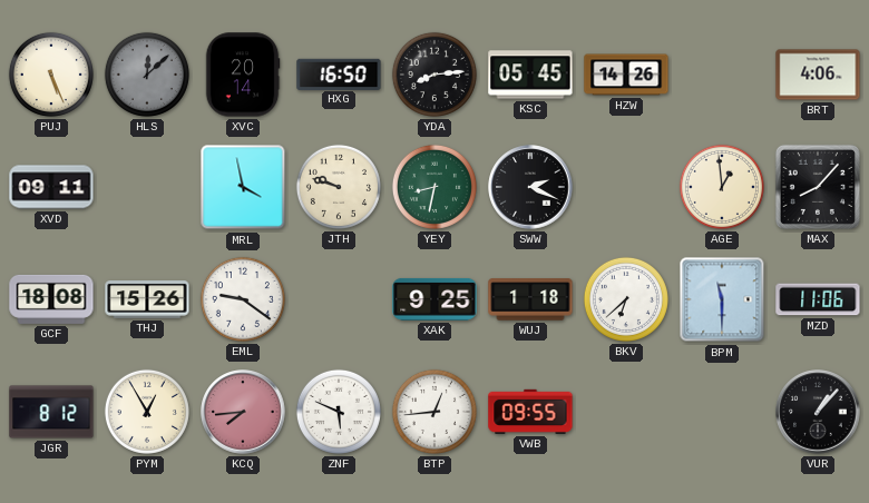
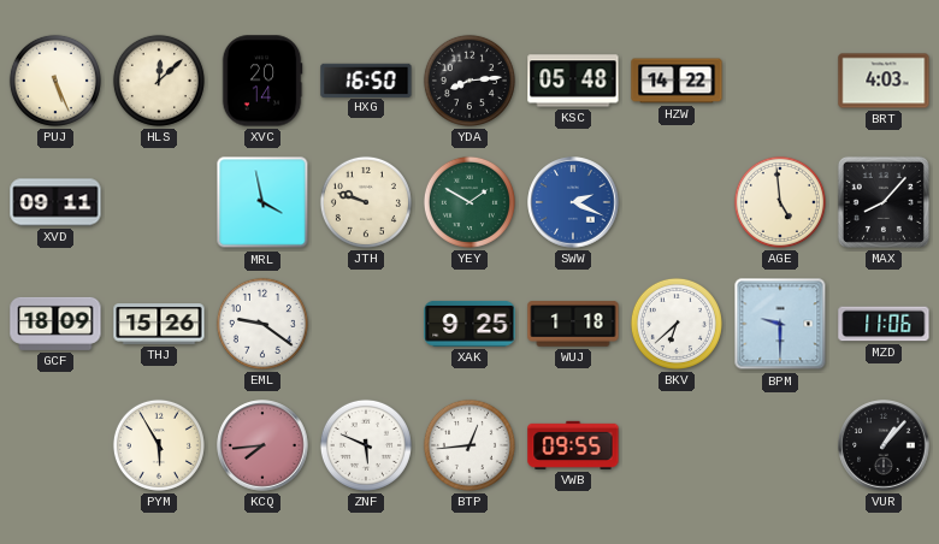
HLS dial: grey -> cream (159, 81)
KSC: 05:45 -> 05:48 (573, 81)
HZW: 14:26 -> 14:22 (677, 81)
BRT: 4:06 -> 4:03 (884, 81)
YEY: 8:32 -> 1:50 (469, 202)
SWW dial: black -> blue (573, 202)
AGE: 12:59 -> 4:59 (780, 202)
GCF: 18:08 -> 18:09 (55, 324)
BPM: 11:30 -> 9:30 (780, 324)
JGR: 8:12 -> none (51, 412)
PYM: 12:55 -> 5:55 (159, 445)
